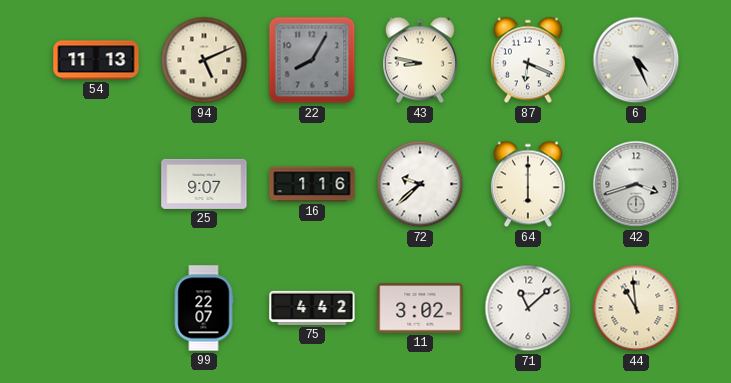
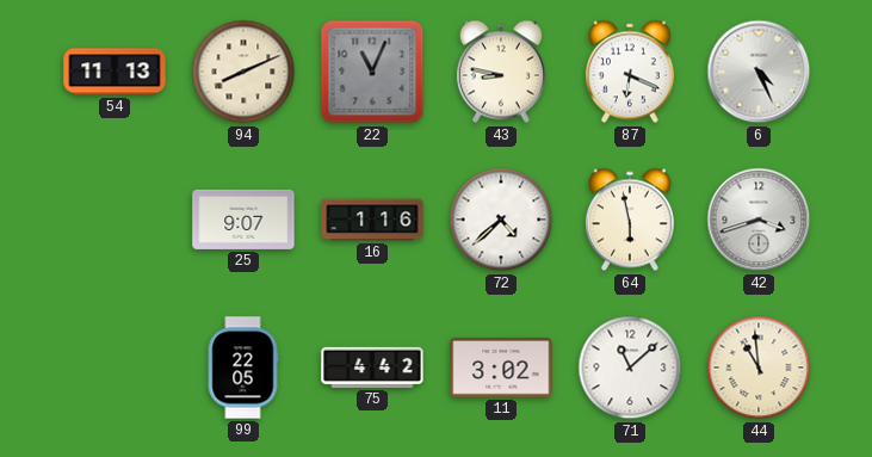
94: 5:11 -> 8:11 (243, 72)
22: 8:05 -> 11:04 (372, 72)
72: 9:38 -> 4:38 (501, 220)
64: 6:00 -> 5:58 (630, 220)
99: 22:07 -> 22:05 (243, 368)
